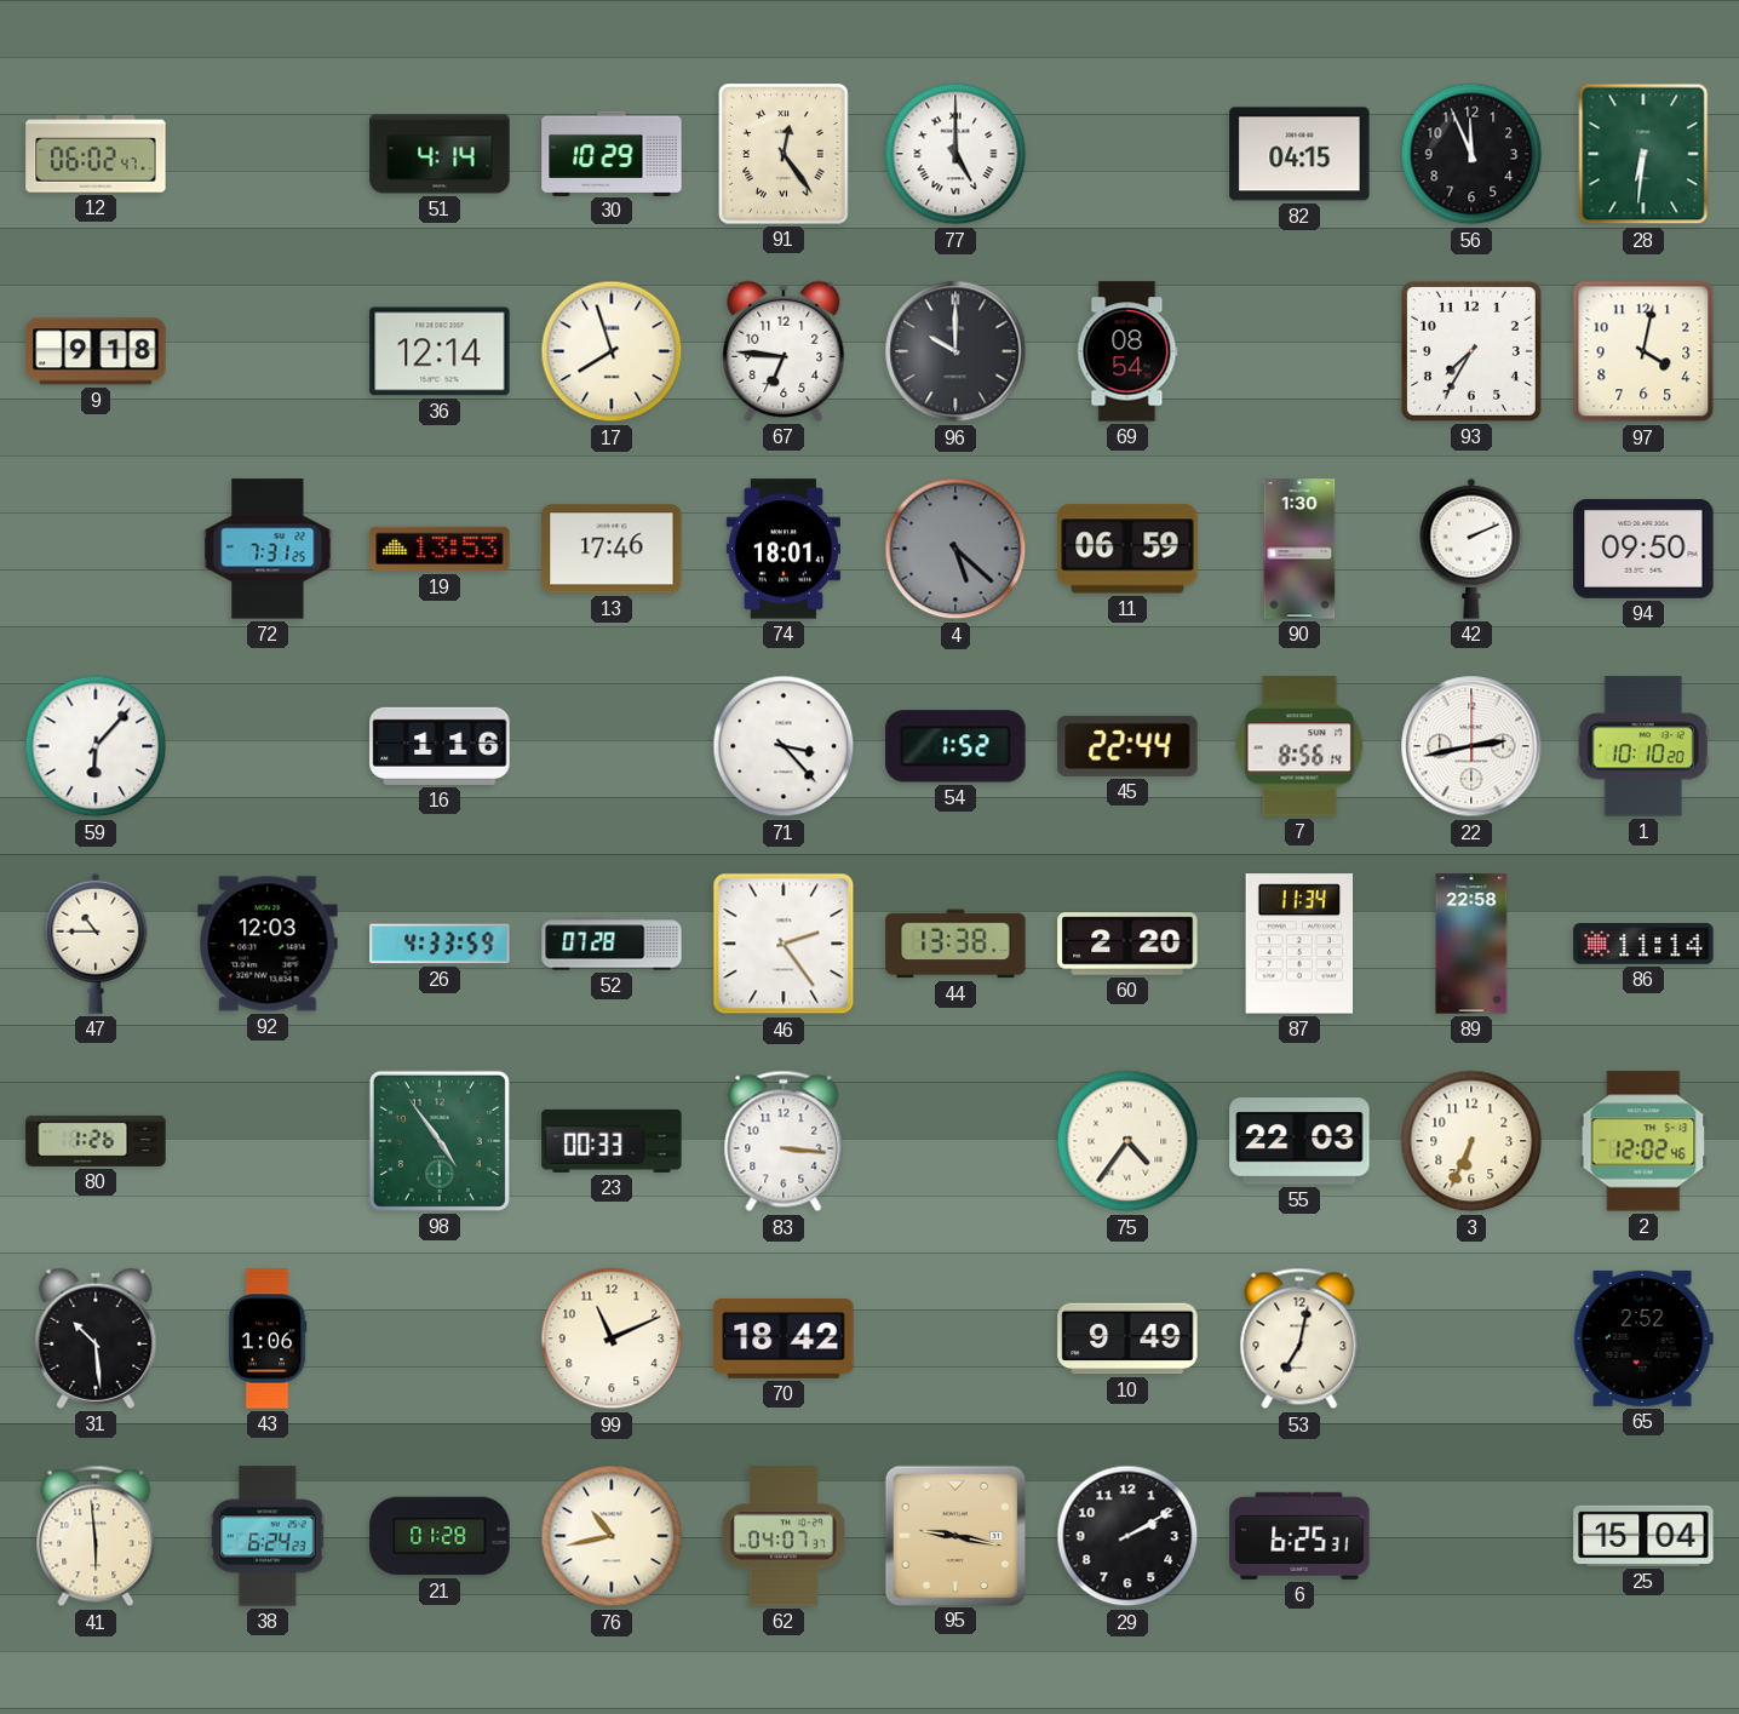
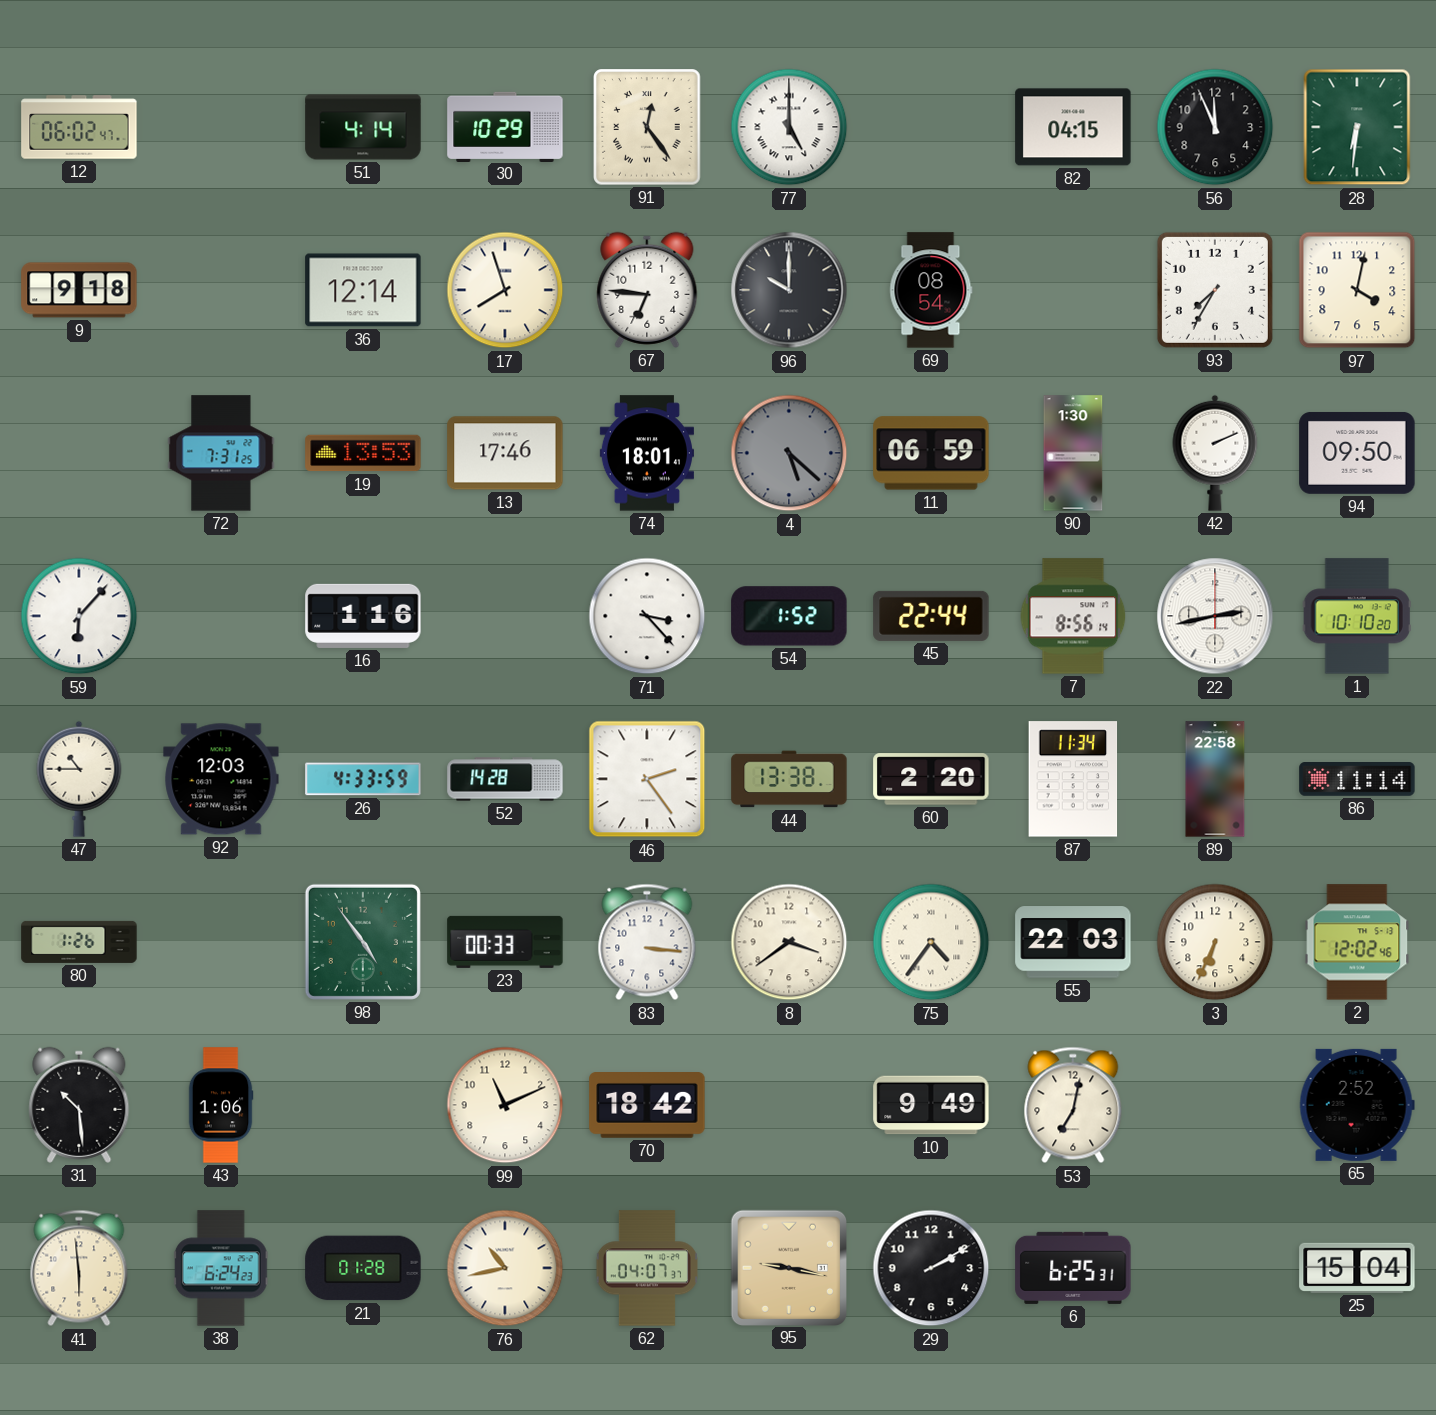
52: 07:28 -> 14:28 (505, 779)
8: none -> 3:39 (789, 942)
